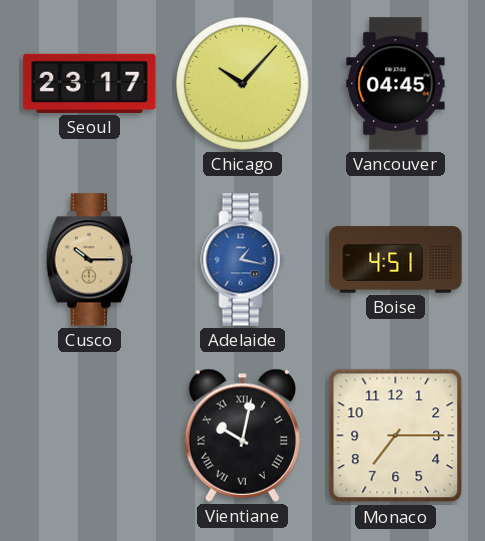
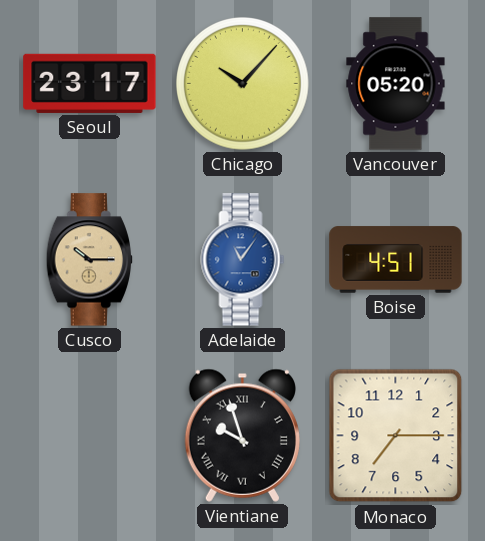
Vancouver: 04:45 -> 05:20 (396, 84)
Adelaide: 1:17 -> 11:06 (243, 260)
Vientiane: 10:02 -> 9:57 (242, 435)
